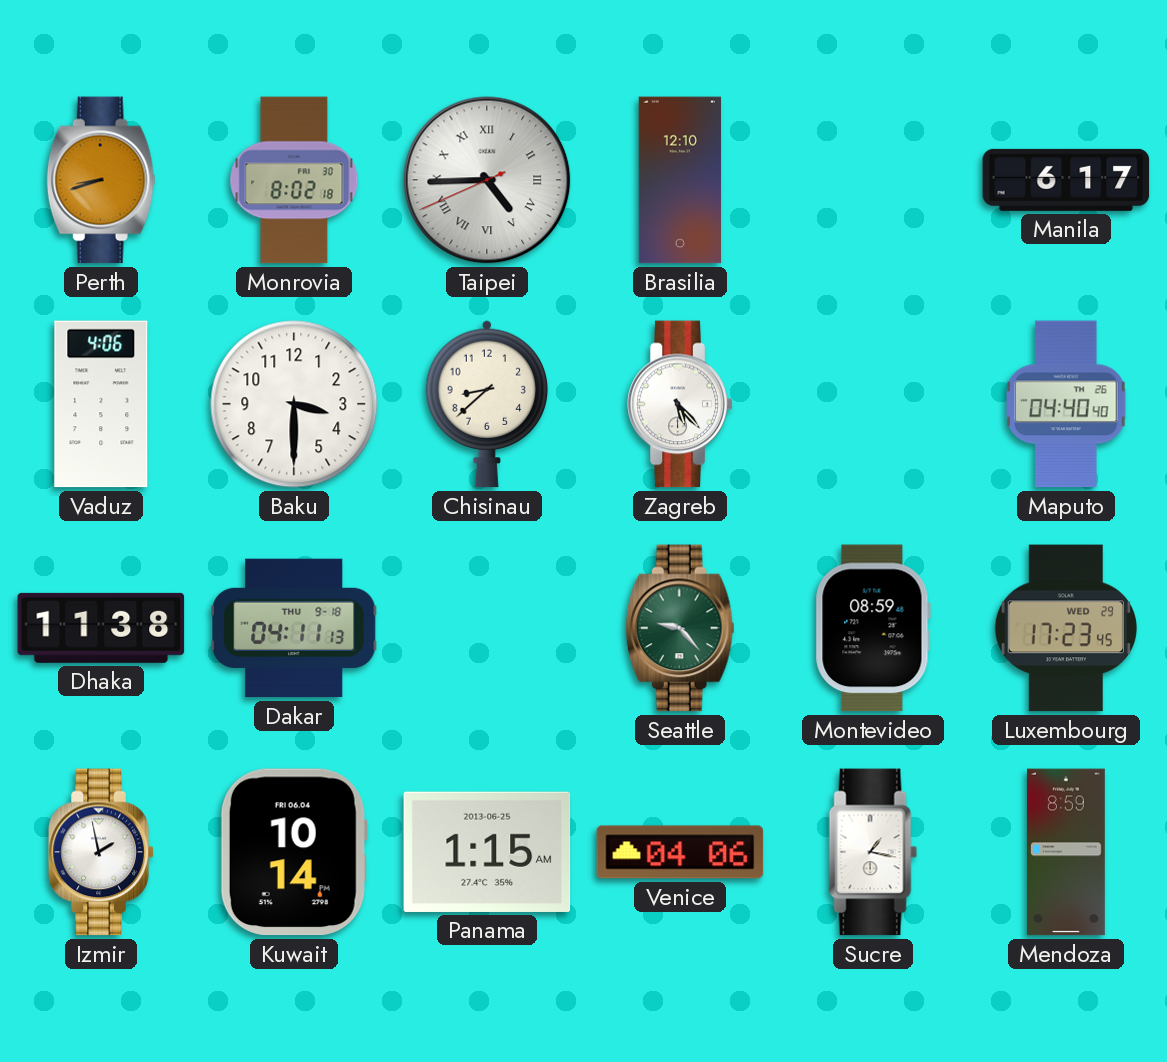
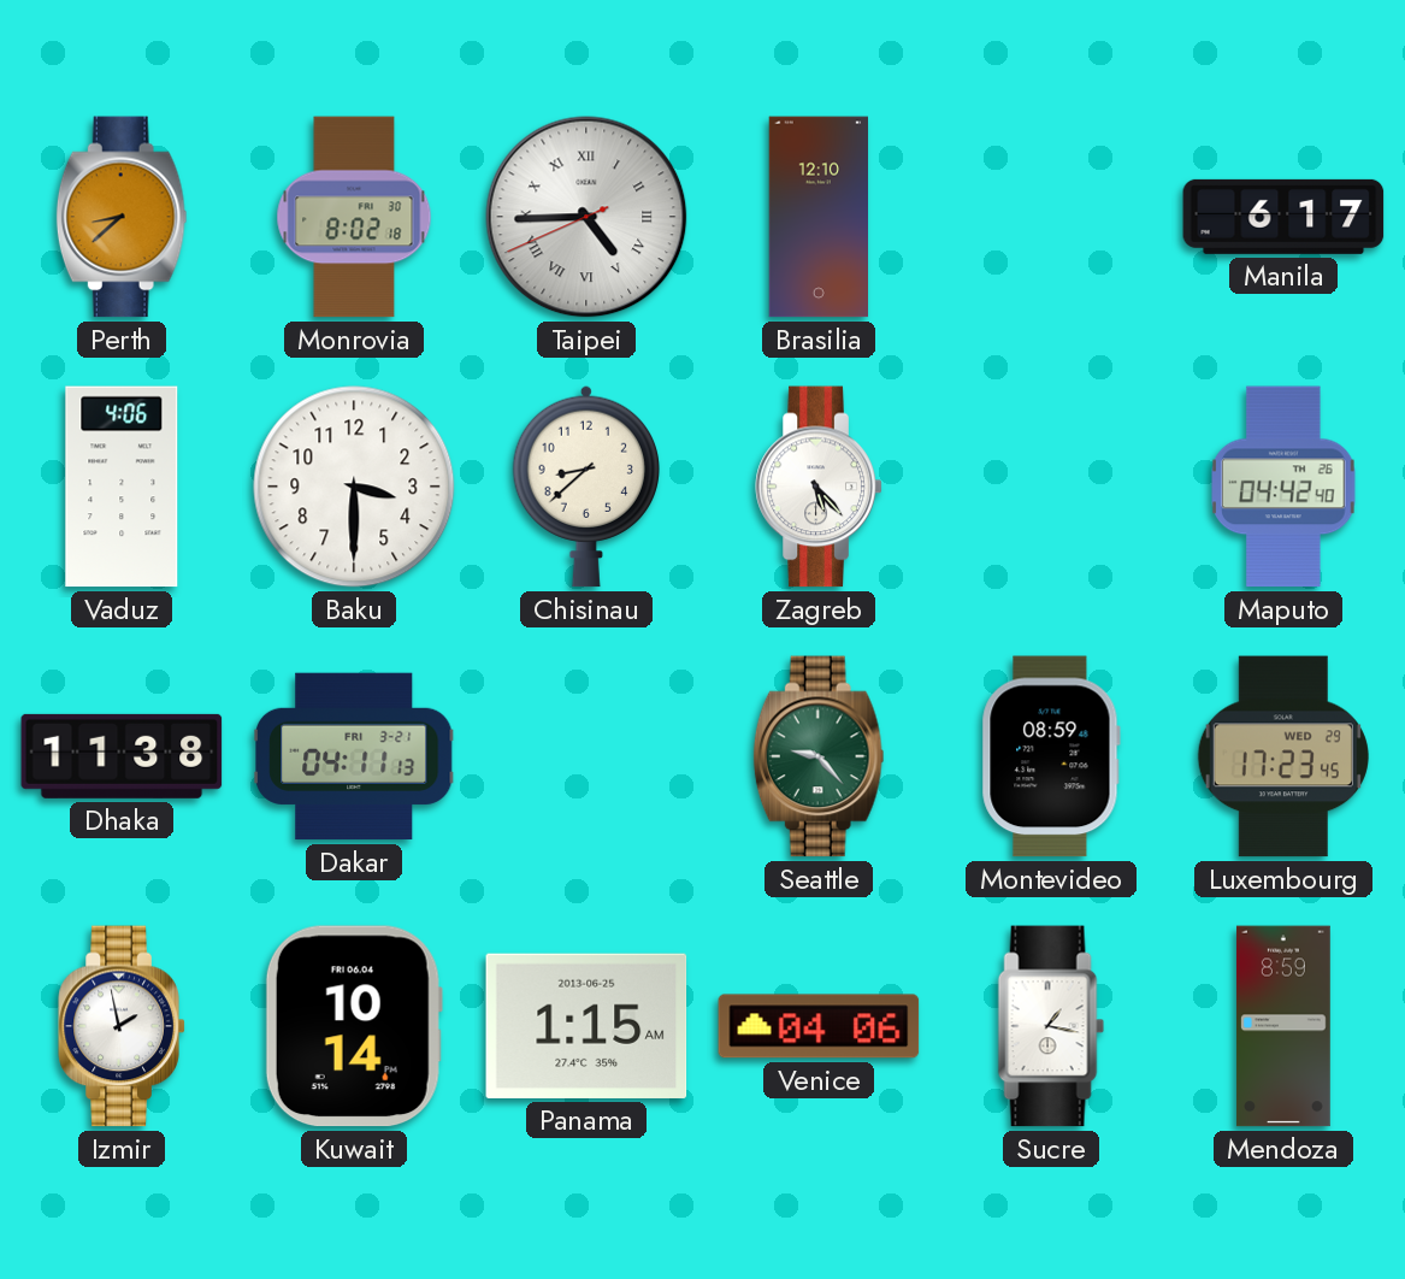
Perth: 8:42 -> 8:38 (122, 217)
Maputo: 04:40 -> 04:42 (1283, 487)
Dakar date: THU 9-18 -> FRI 3-21 (355, 756)
